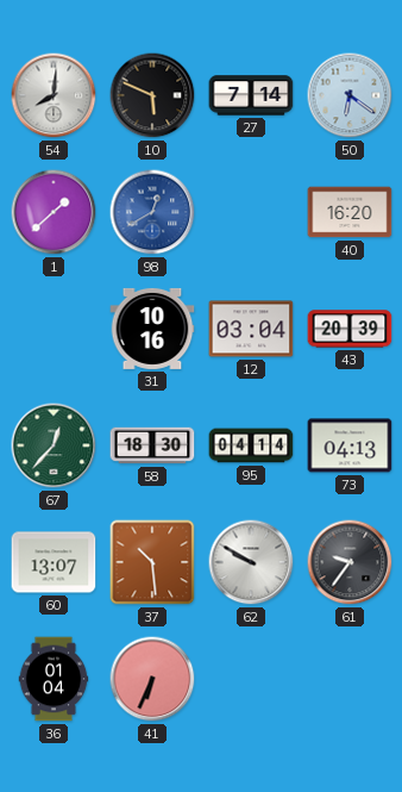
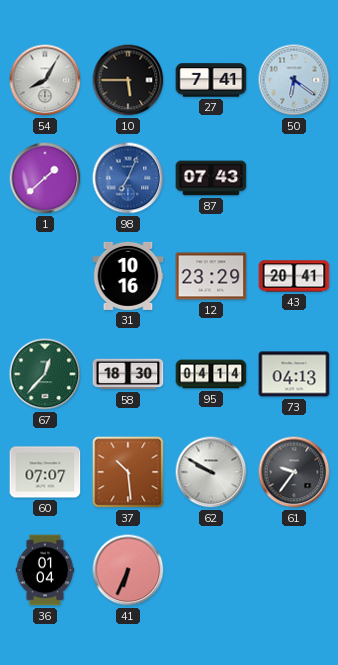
54: 8:01 -> 8:05 (45, 80)
10: 5:49 -> 5:45 (128, 80)
27: 7:14 -> 7:41 (211, 80)
98: 12:40 -> 7:04 (128, 178)
87: none -> 07:43 (211, 178)
40: 16:20 -> none (350, 212)
12: 03:04 -> 23:29 (211, 276)
43: 20:39 -> 20:41 (294, 276)
60: 13:07 -> 07:07 (45, 472)
